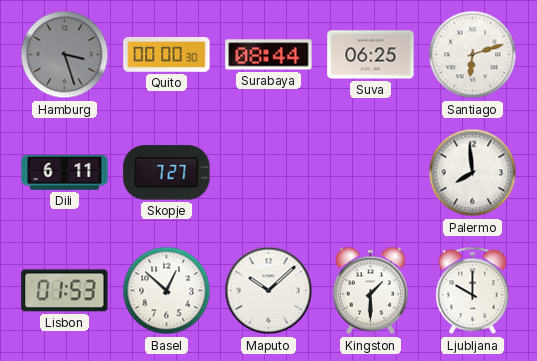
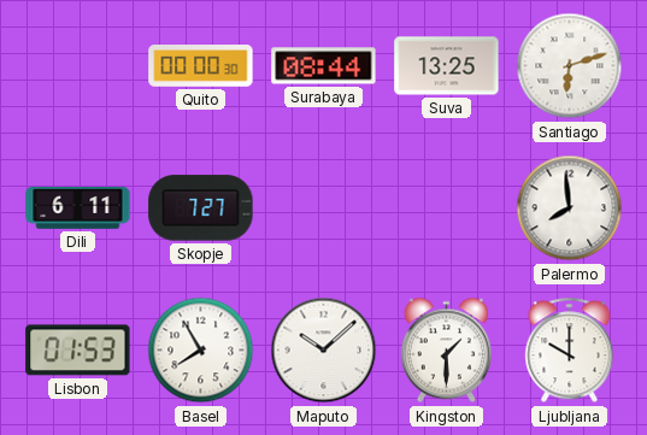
Hamburg: 3:27 -> none (65, 55)
Suva: 06:25 -> 13:25 (447, 66)
Basel: 12:52 -> 7:55 (201, 351)
